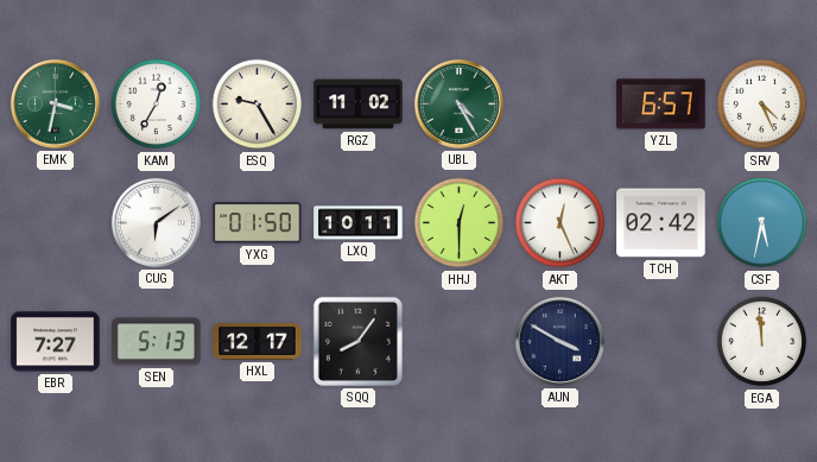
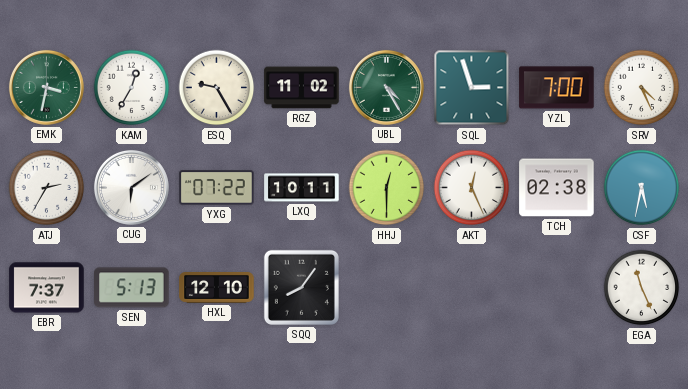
SQL: none -> 2:57 (472, 88)
YZL: 6:57 -> 7:00 (557, 88)
ATJ: none -> 2:35 (47, 188)
YXG: 01:50 -> 07:22 (217, 188)
TCH: 02:42 -> 02:38 (557, 188)
EBR: 7:27 -> 7:37 (47, 288)
HXL: 12:17 -> 12:10 (217, 288)
AUN: 3:50 -> none (559, 341)
EGA: 11:59 -> 11:26 (642, 288)
